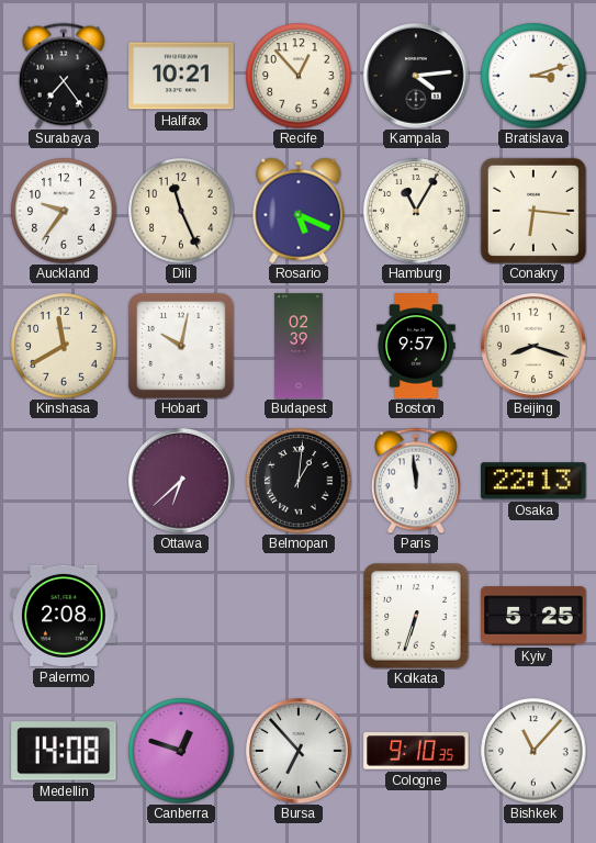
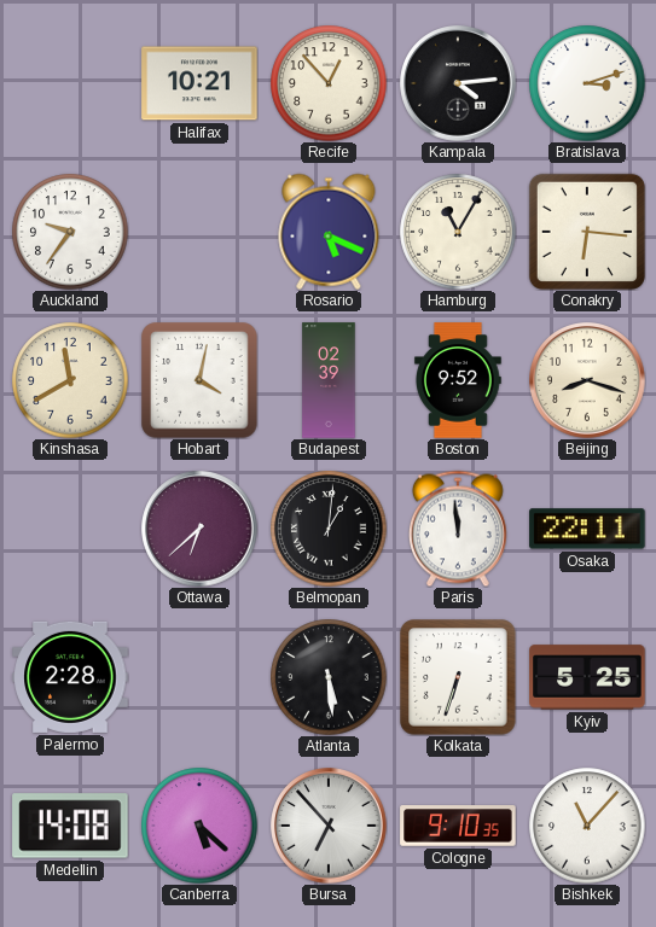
Surabaya: 7:24 -> none (64, 76)
Dili: 11:26 -> none (181, 211)
Hobart: 10:02 -> 4:02 (199, 380)
Boston: 9:57 -> 9:52 (459, 380)
Osaka: 22:13 -> 22:11 (587, 529)
Palermo: 2:08 -> 2:28 (70, 677)
Atlanta: none -> 5:29 (329, 677)
Canberra: 12:48 -> 5:22 (199, 826)
